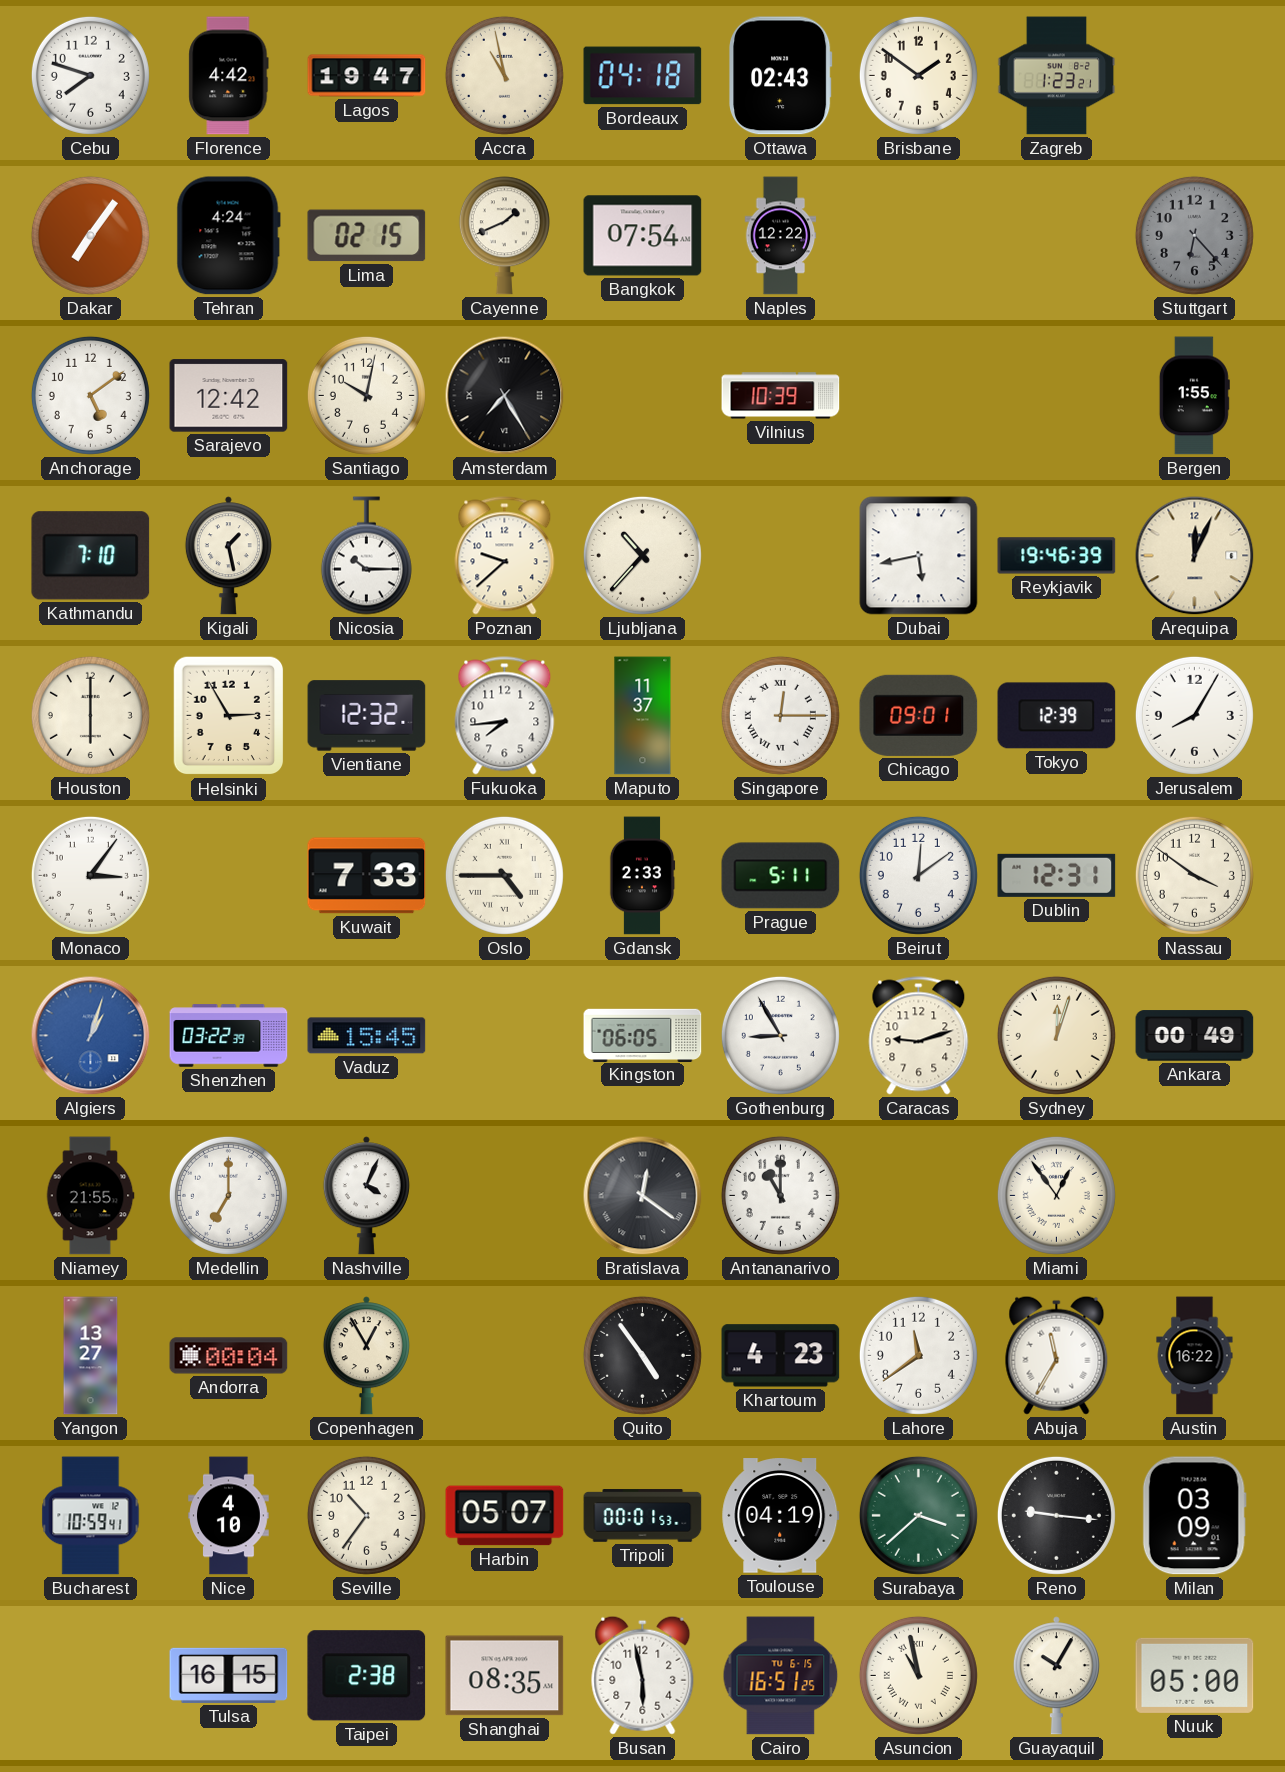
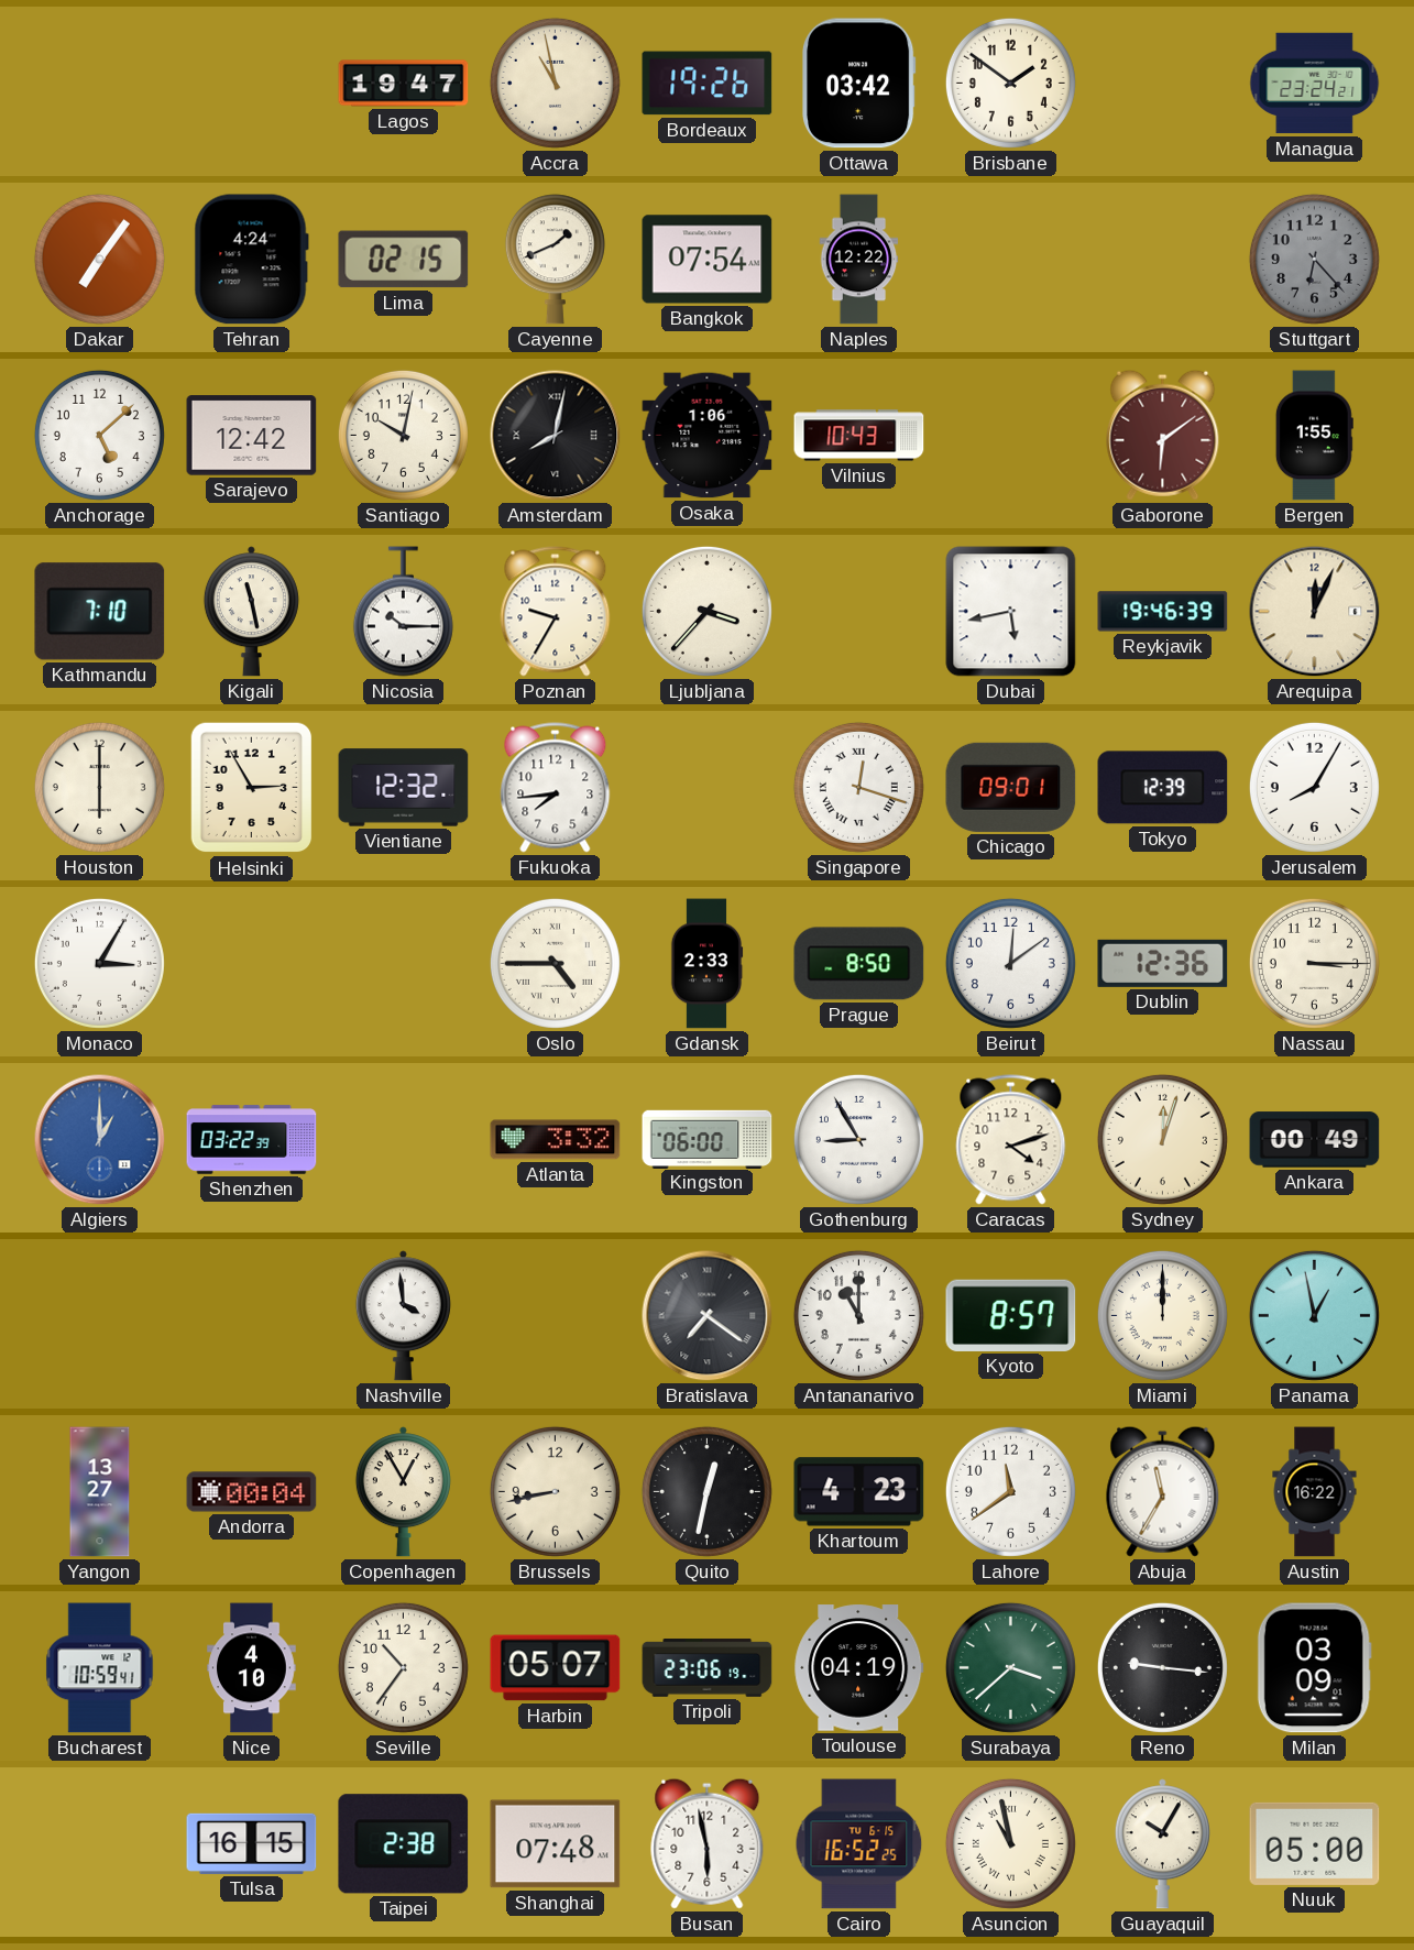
Cebu: 7:48 -> none (90, 75)
Florence: 4:42 -> none (229, 76)
Bordeaux: 04:18 -> 19:26 (708, 84)
Ottawa: 02:43 -> 03:42 (859, 84)
Zagreb: 1:23 -> none (1057, 76)
Managua: none -> 23:24 (1315, 84)
Anchorage: 5:09 -> 5:08 (99, 435)
Amsterdam: 7:25 -> 8:02 (556, 436)
Osaka: none -> 1:06 (708, 436)
Vilnius: 10:39 -> 10:43 (859, 436)
Gaborone: none -> 6:09 (1163, 435)
Kigali: 1:28 -> 11:28 (251, 612)
Poznan: 9:38 -> 9:35 (556, 612)
Ljubljana: 10:37 -> 3:37 (706, 611)
Maputo: 11:37 -> none (643, 716)
Singapore: 12:15 -> 12:18 (858, 787)
Monaco: 3:06 -> 3:05 (99, 963)
Kuwait: 7:33 -> none (367, 876)
Prague: 5:11 -> 8:50 (859, 964)
Dublin: 12:31 -> 12:36 (1163, 963)
Nassau: 3:51 -> 3:15 (1314, 963)
Algiers: 1:03 -> 1:00 (100, 1140)
Vaduz: 15:45 -> none (367, 1036)
Atlanta: none -> 3:32 (556, 1140)
Kingston: 06:05 -> 06:00 (708, 1139)
Caracas: 9:12 -> 4:12 (1011, 1140)
Niamey: 21:55 -> none (90, 1196)
Medellin: 7:00 -> none (228, 1195)
Nashville: 4:04 -> 3:59 (403, 1316)
Bratislava: 12:21 -> 7:21 (708, 1316)
Kyoto: none -> 8:57 (1011, 1315)
Miami: 12:54 -> 12:00 (1162, 1315)
Panama: none -> 12:58 (1314, 1315)
Brussels: none -> 8:43 (555, 1491)
Quito: 4:54 -> 12:32 (706, 1491)
Tripoli: 00:01 -> 23:06 (708, 1668)
Shanghai: 08:35 -> 07:48 (556, 1844)
Cairo: 16:51 -> 16:52 (859, 1844)
